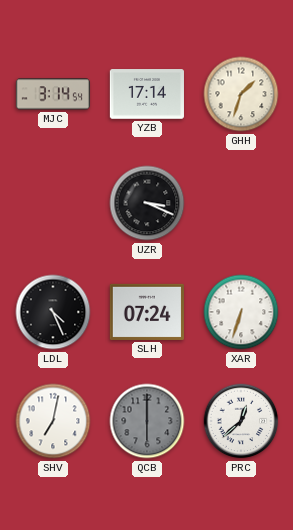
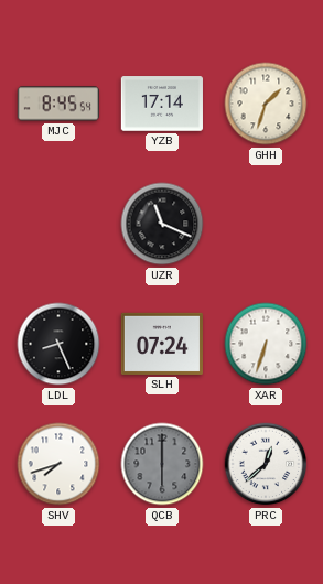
MJC: 3:14 -> 8:45 (58, 104)
UZR: 3:19 -> 11:19 (162, 224)
LDL: 4:26 -> 8:26 (58, 344)
SHV: 7:02 -> 7:42 (58, 464)
